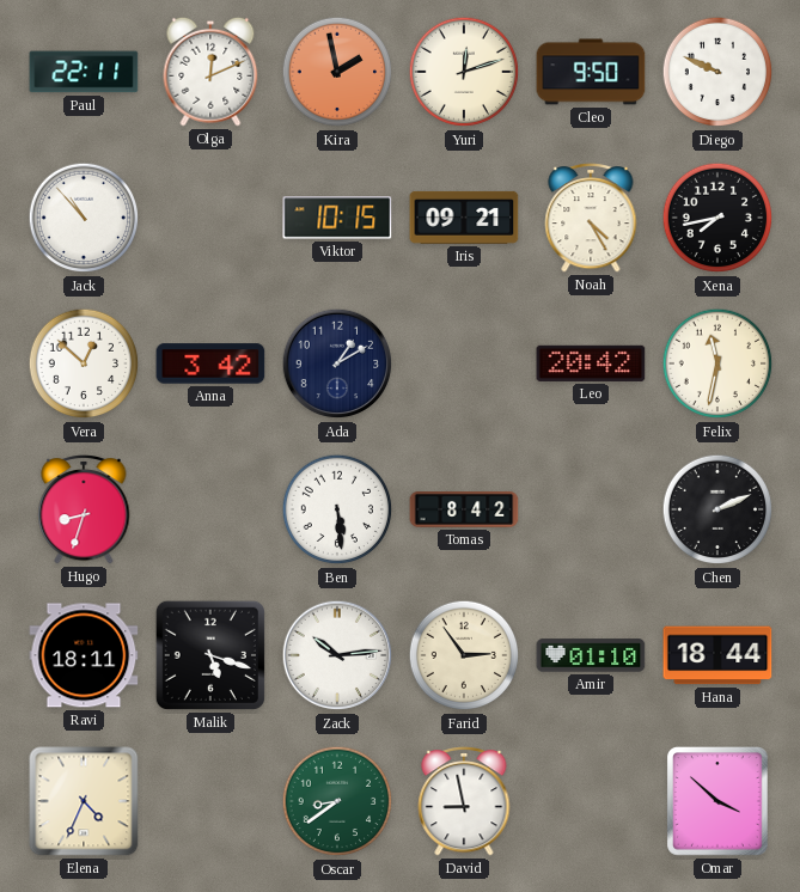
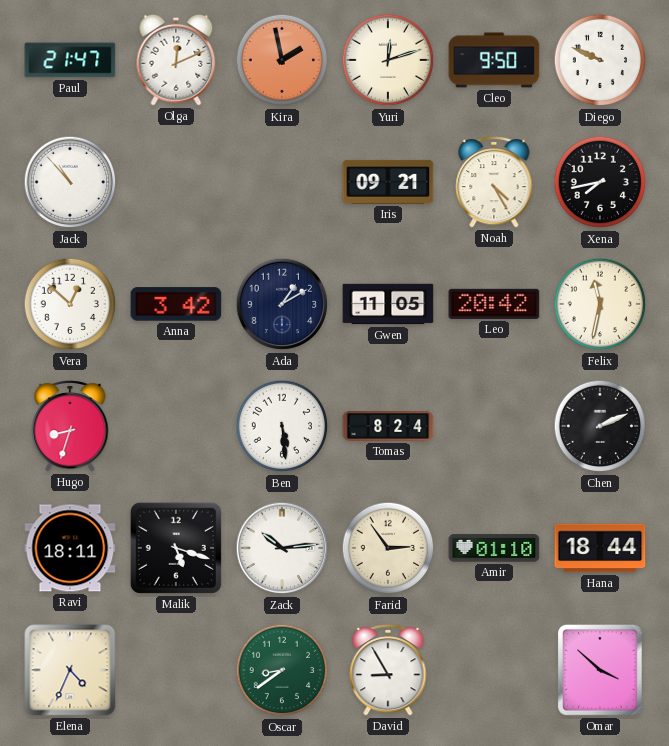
Paul: 22:11 -> 21:47 (70, 60)
Viktor: 10:15 -> none (337, 218)
Gwen: none -> 11:05 (388, 304)
Tomas: 8:42 -> 8:24 (388, 427)
David: 8:58 -> 8:55 (388, 670)
